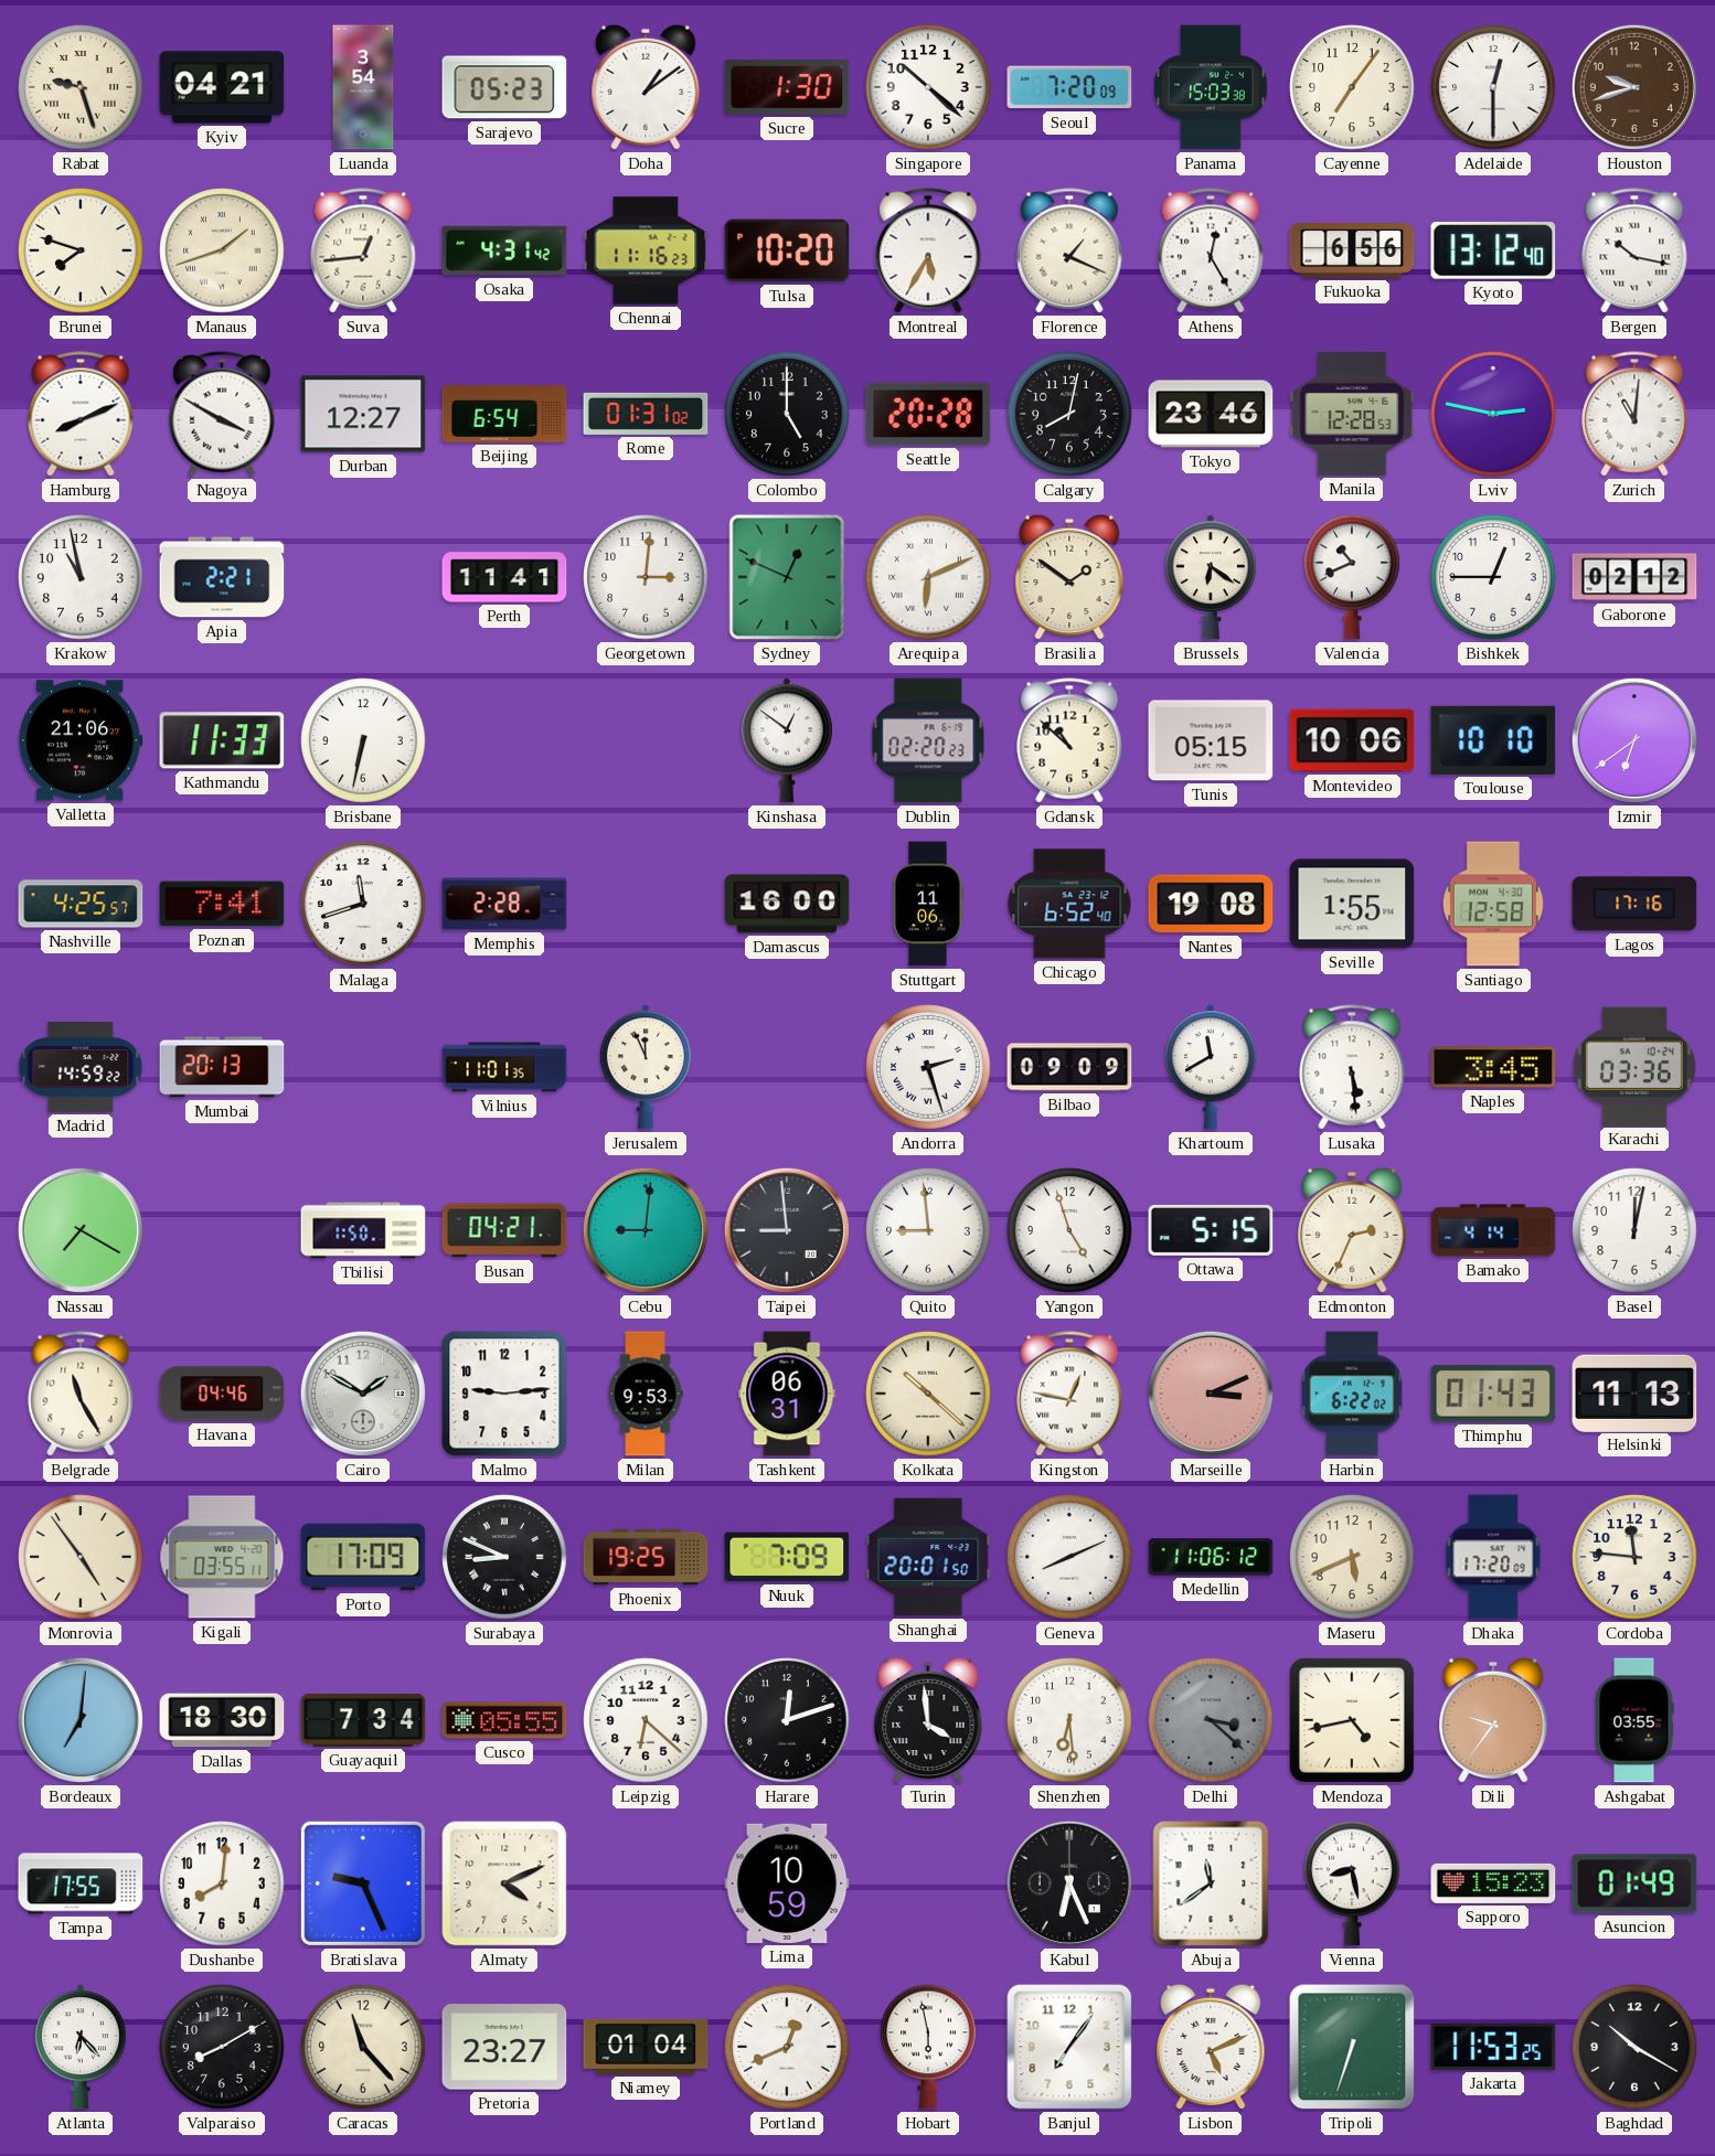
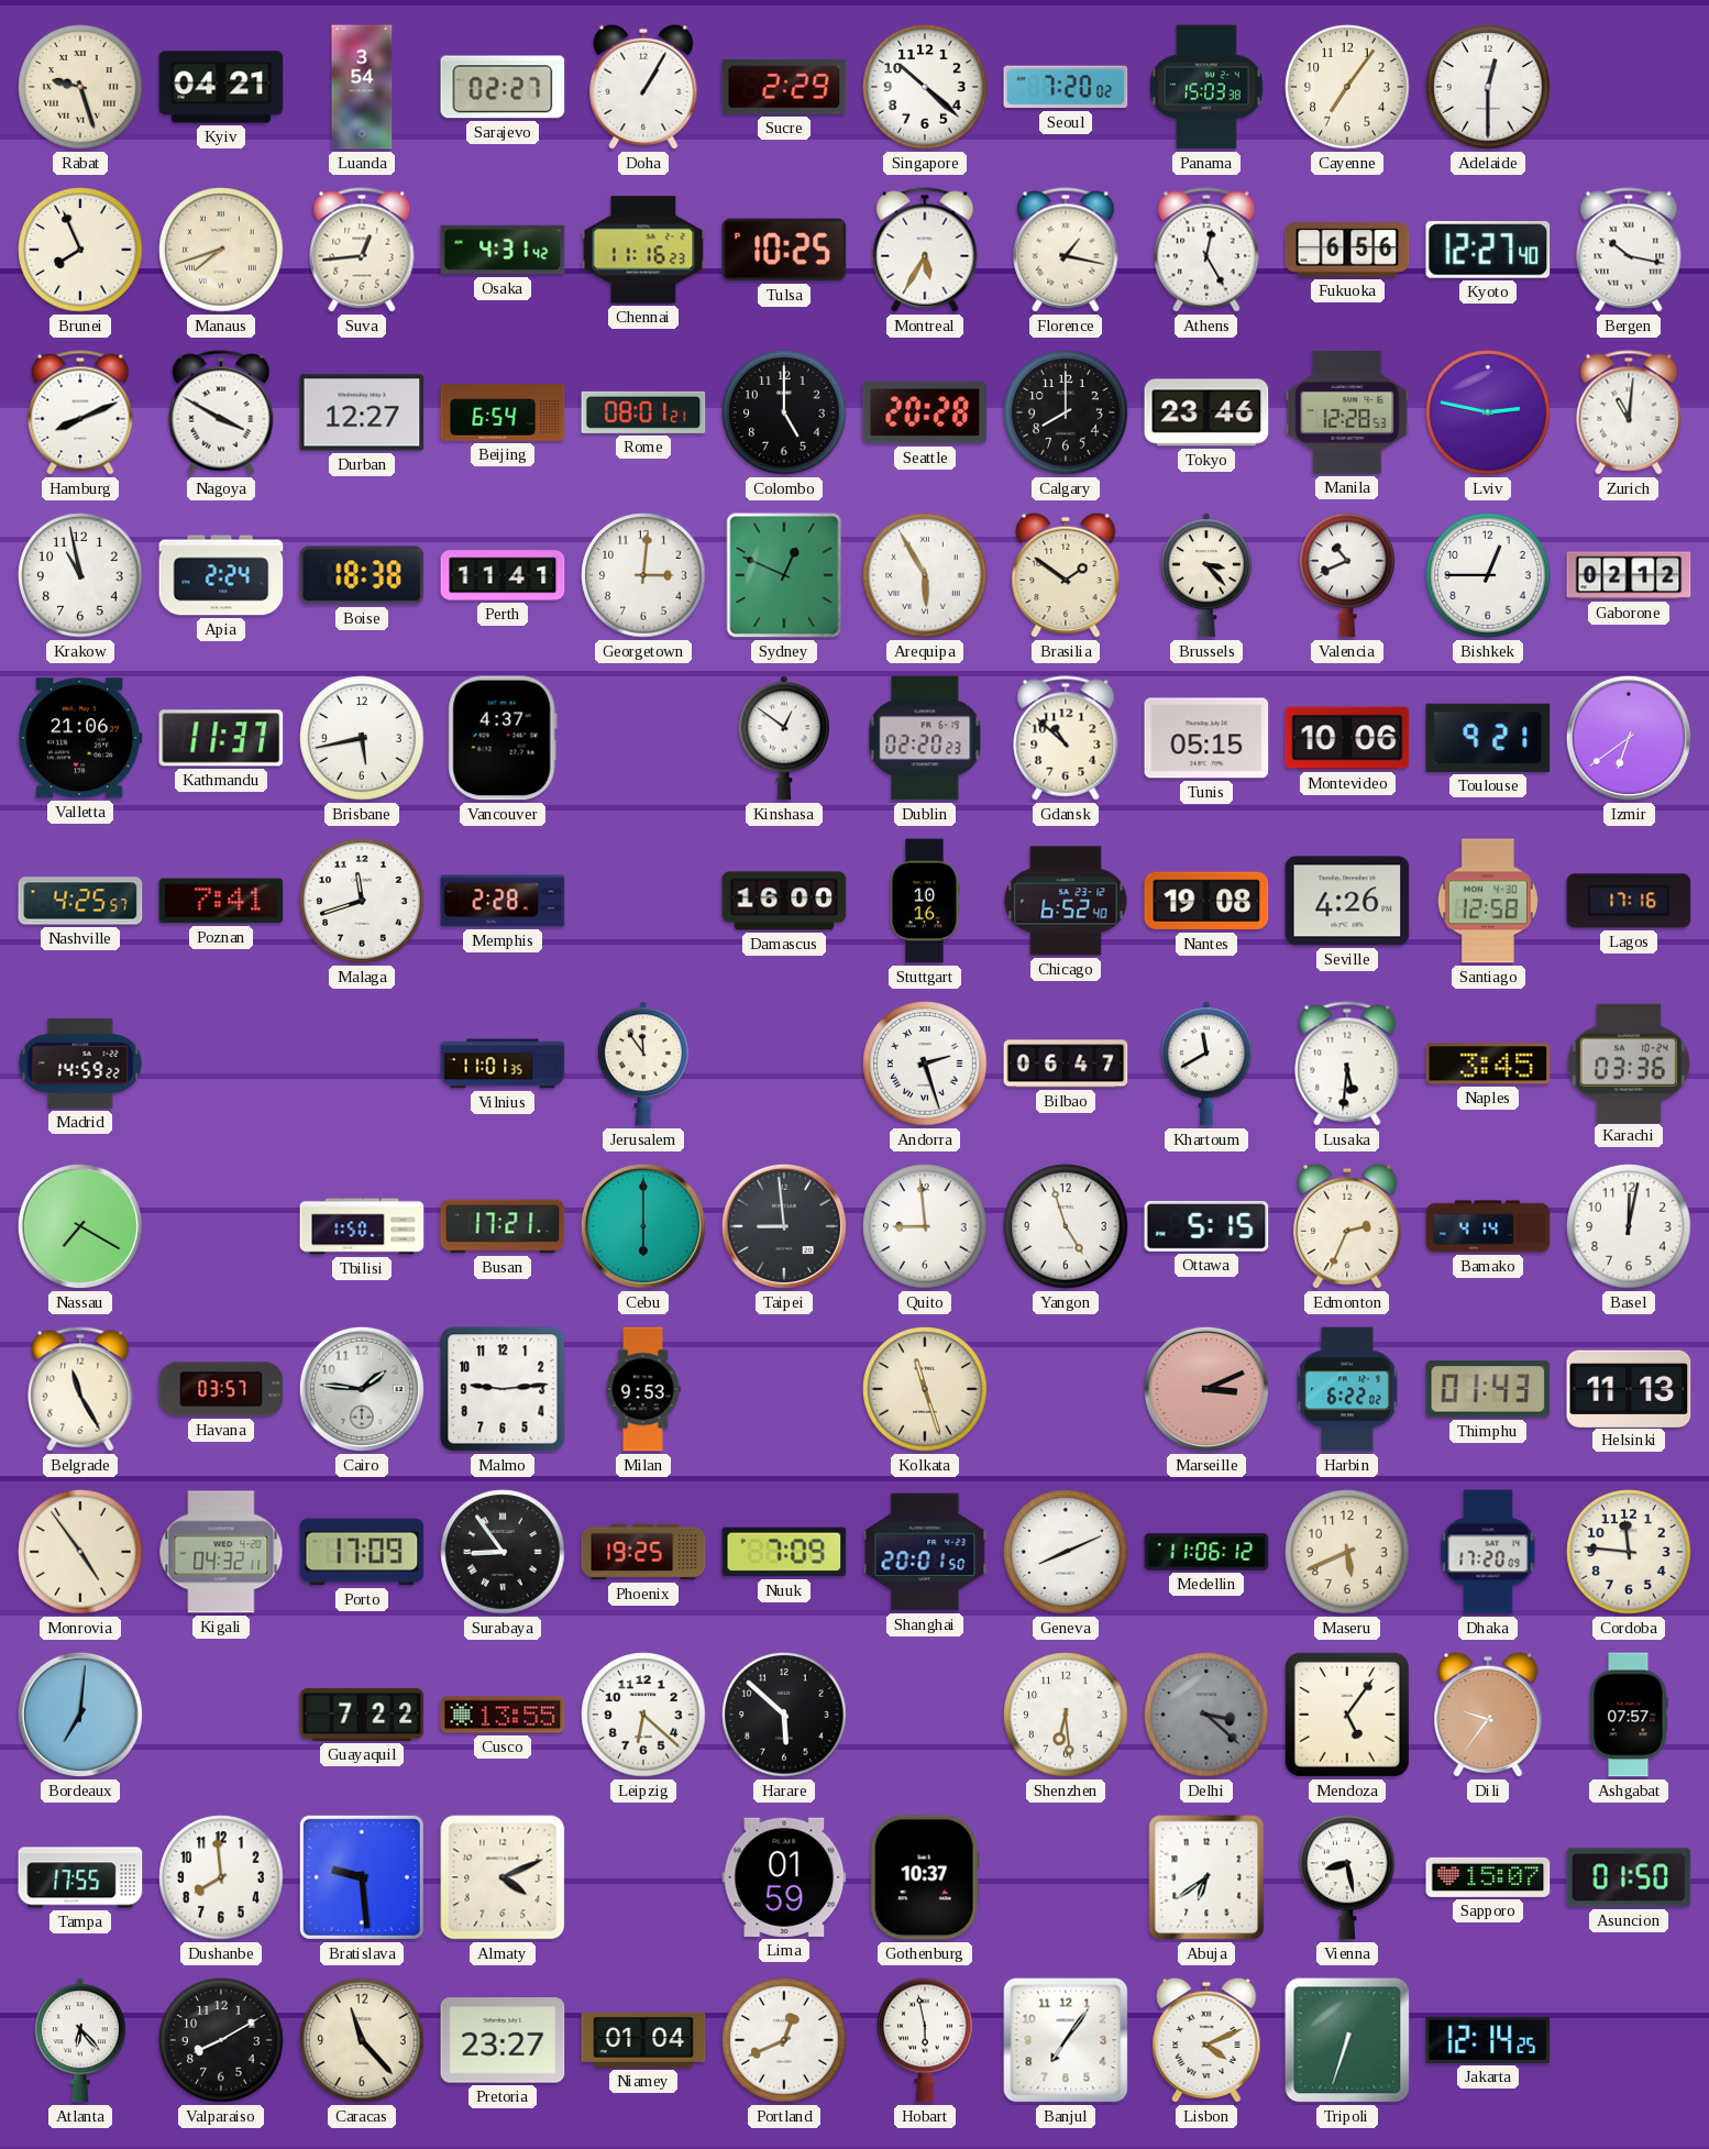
Sarajevo: 05:23 -> 02:27 (503, 87)
Doha: 1:09 -> 1:05 (643, 87)
Sucre: 1:30 -> 2:29 (784, 87)
Seoul: 7:20:09 -> 7:20:02 (1066, 87)
Houston: 9:42 -> none (1634, 87)
Brunei: 7:48 -> 7:56 (80, 250)
Manaus: 1:42 -> 7:42 (221, 250)
Tulsa: 10:20 -> 10:25 (784, 250)
Florence: 1:19 -> 1:17 (1066, 250)
Kyoto: 13:12 -> 12:27 (1488, 251)
Rome: 01:31 -> 08:01 (643, 412)
Calgary: 8:02 -> 8:00 (1066, 412)
Apia: 2:21 -> 2:24 (221, 575)
Boise: none -> 18:38 (362, 575)
Arequipa: 6:11 -> 5:55 (925, 575)
Brussels: 6:21 -> 3:23 (1206, 575)
Kathmandu: 11:33 -> 11:37 (221, 738)
Brisbane: 6:32 -> 5:43 (362, 738)
Vancouver: none -> 4:37 (503, 738)
Toulouse: 10:10 -> 9:21 (1488, 738)
Stuttgart: 11:06 -> 10:16 (925, 901)
Seville: 1:55 -> 4:26 (1347, 901)
Mumbai: 20:13 -> none (222, 1067)
Jerusalem: 11:56 -> 11:54 (643, 1064)
Bilbao: 09:09 -> 06:47 (1066, 1064)
Lusaka: 5:29 -> 5:31 (1347, 1064)
Busan: 04:21 -> 17:21 (503, 1226)
Cebu: 9:01 -> 6:00 (643, 1226)
Havana: 04:46 -> 03:57 (221, 1389)
Cairo: 1:50 -> 1:46 (362, 1389)
Tashkent: 06:31 -> none (787, 1394)
Kolkata: 10:22 -> 11:27 (925, 1389)
Kingston: 12:47 -> none (1069, 1394)
Kigali: 03:55 -> 04:32 (221, 1552)
Surabaya: 8:49 -> 8:54 (503, 1552)
Dallas: 18:30 -> none (222, 1720)
Guayaquil: 7:34 -> 7:22 (362, 1715)
Cusco: 05:55 -> 13:55 (503, 1715)
Harare: 12:12 -> 5:52 (784, 1715)
Turin: 3:59 -> none (928, 1720)
Mendoza: 4:43 -> 5:06 (1347, 1715)
Ashgabat: 03:55 -> 07:57 (1629, 1715)
Dushanbe: 8:01 -> 7:59 (221, 1877)
Bratislava: 9:26 -> 9:29 (362, 1877)
Lima: 10:59 -> 01:59 (784, 1877)
Gothenburg: none -> 10:37 (925, 1877)
Kabul: 6:26 -> none (1069, 1883)
Abuja: 11:39 -> 6:39 (1206, 1877)
Sapporo: 15:23 -> 15:07 (1488, 1877)
Asuncion: 01:49 -> 01:50 (1629, 1877)
Lisbon: 5:11 -> 4:11 (1206, 2040)
Jakarta: 11:53 -> 12:14 (1488, 2040)
Baghdad: 10:20 -> none (1634, 2047)
